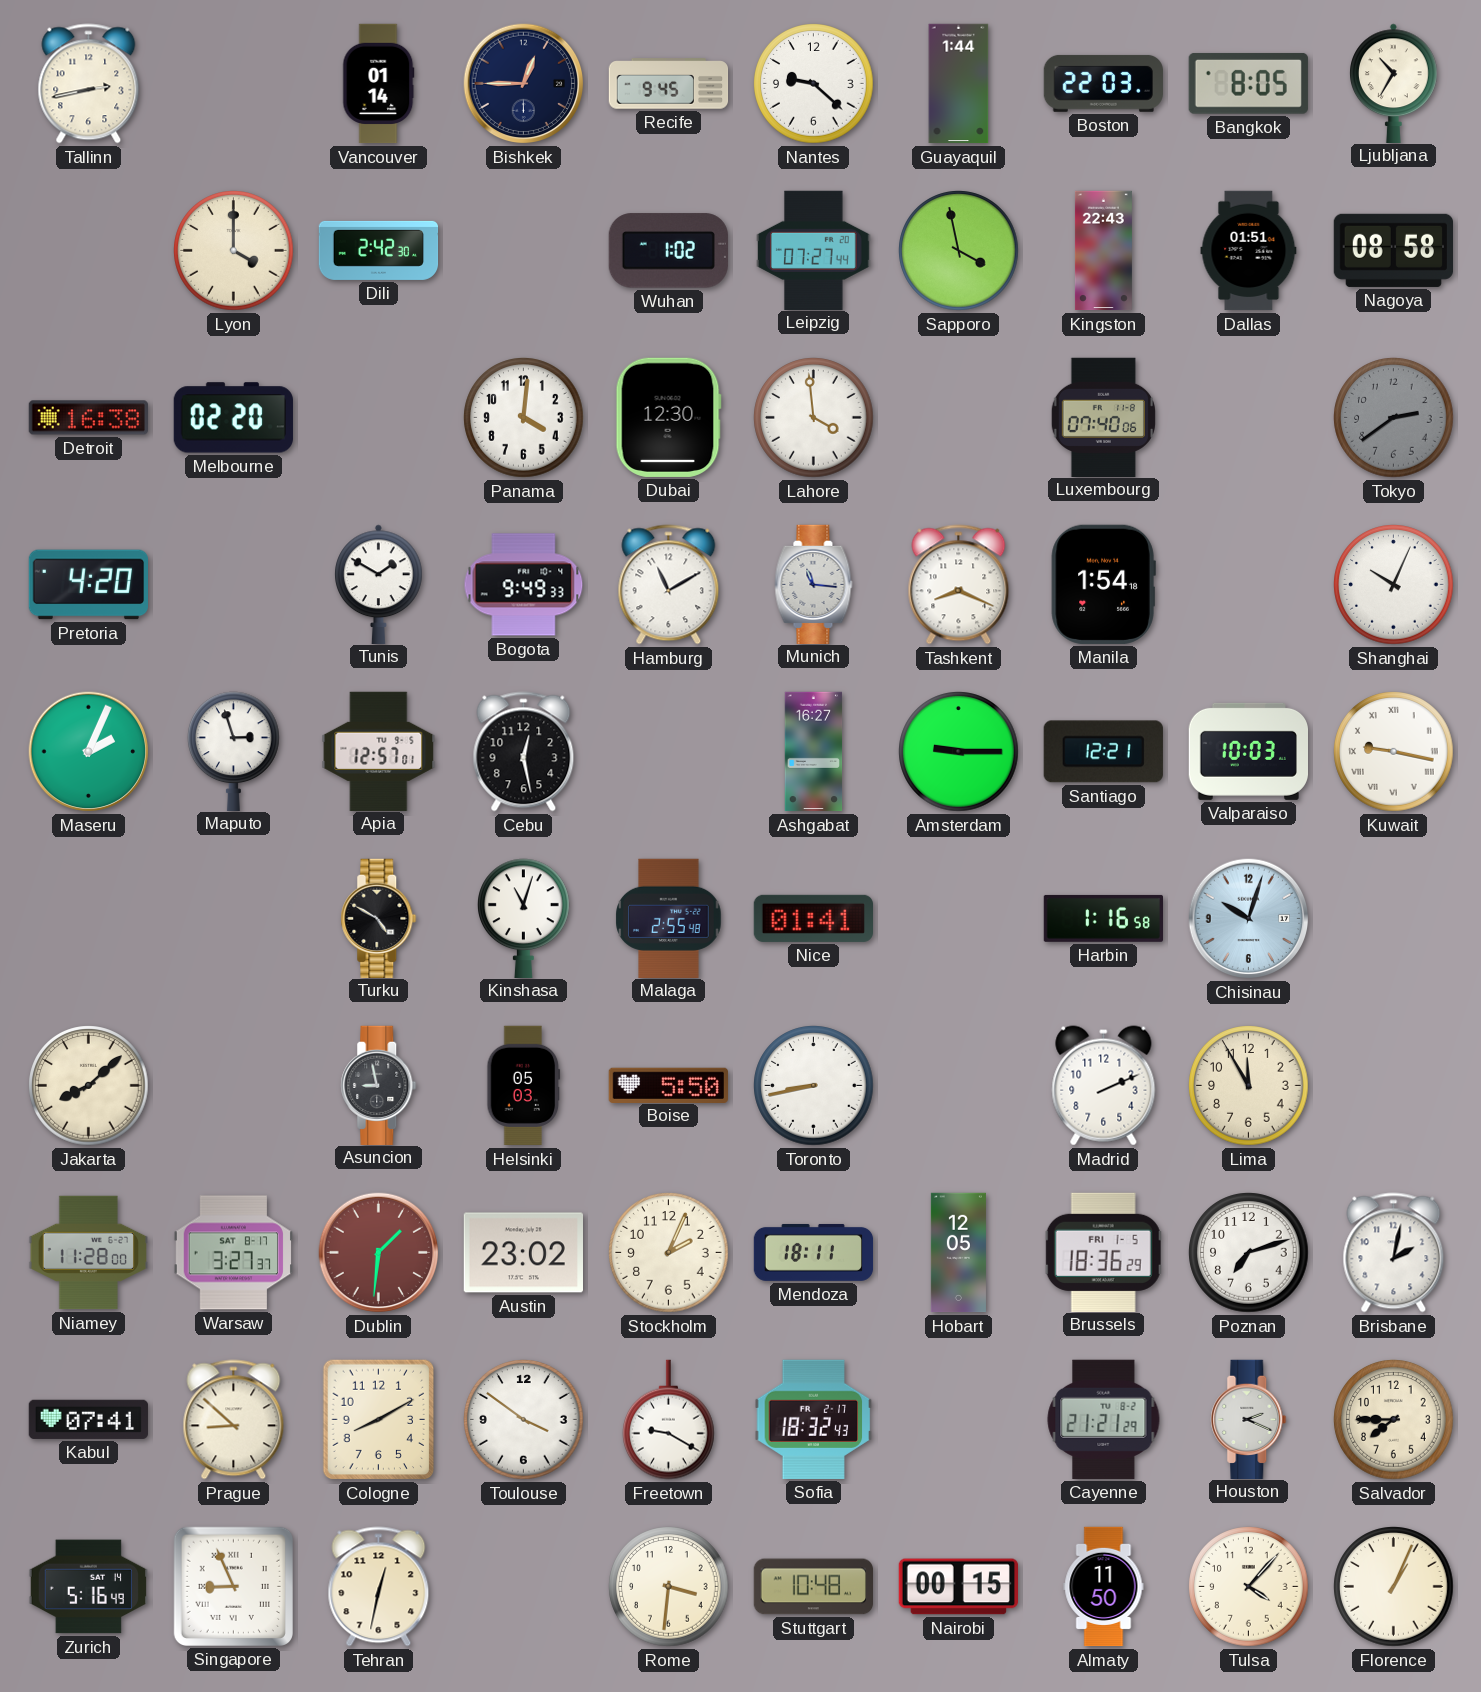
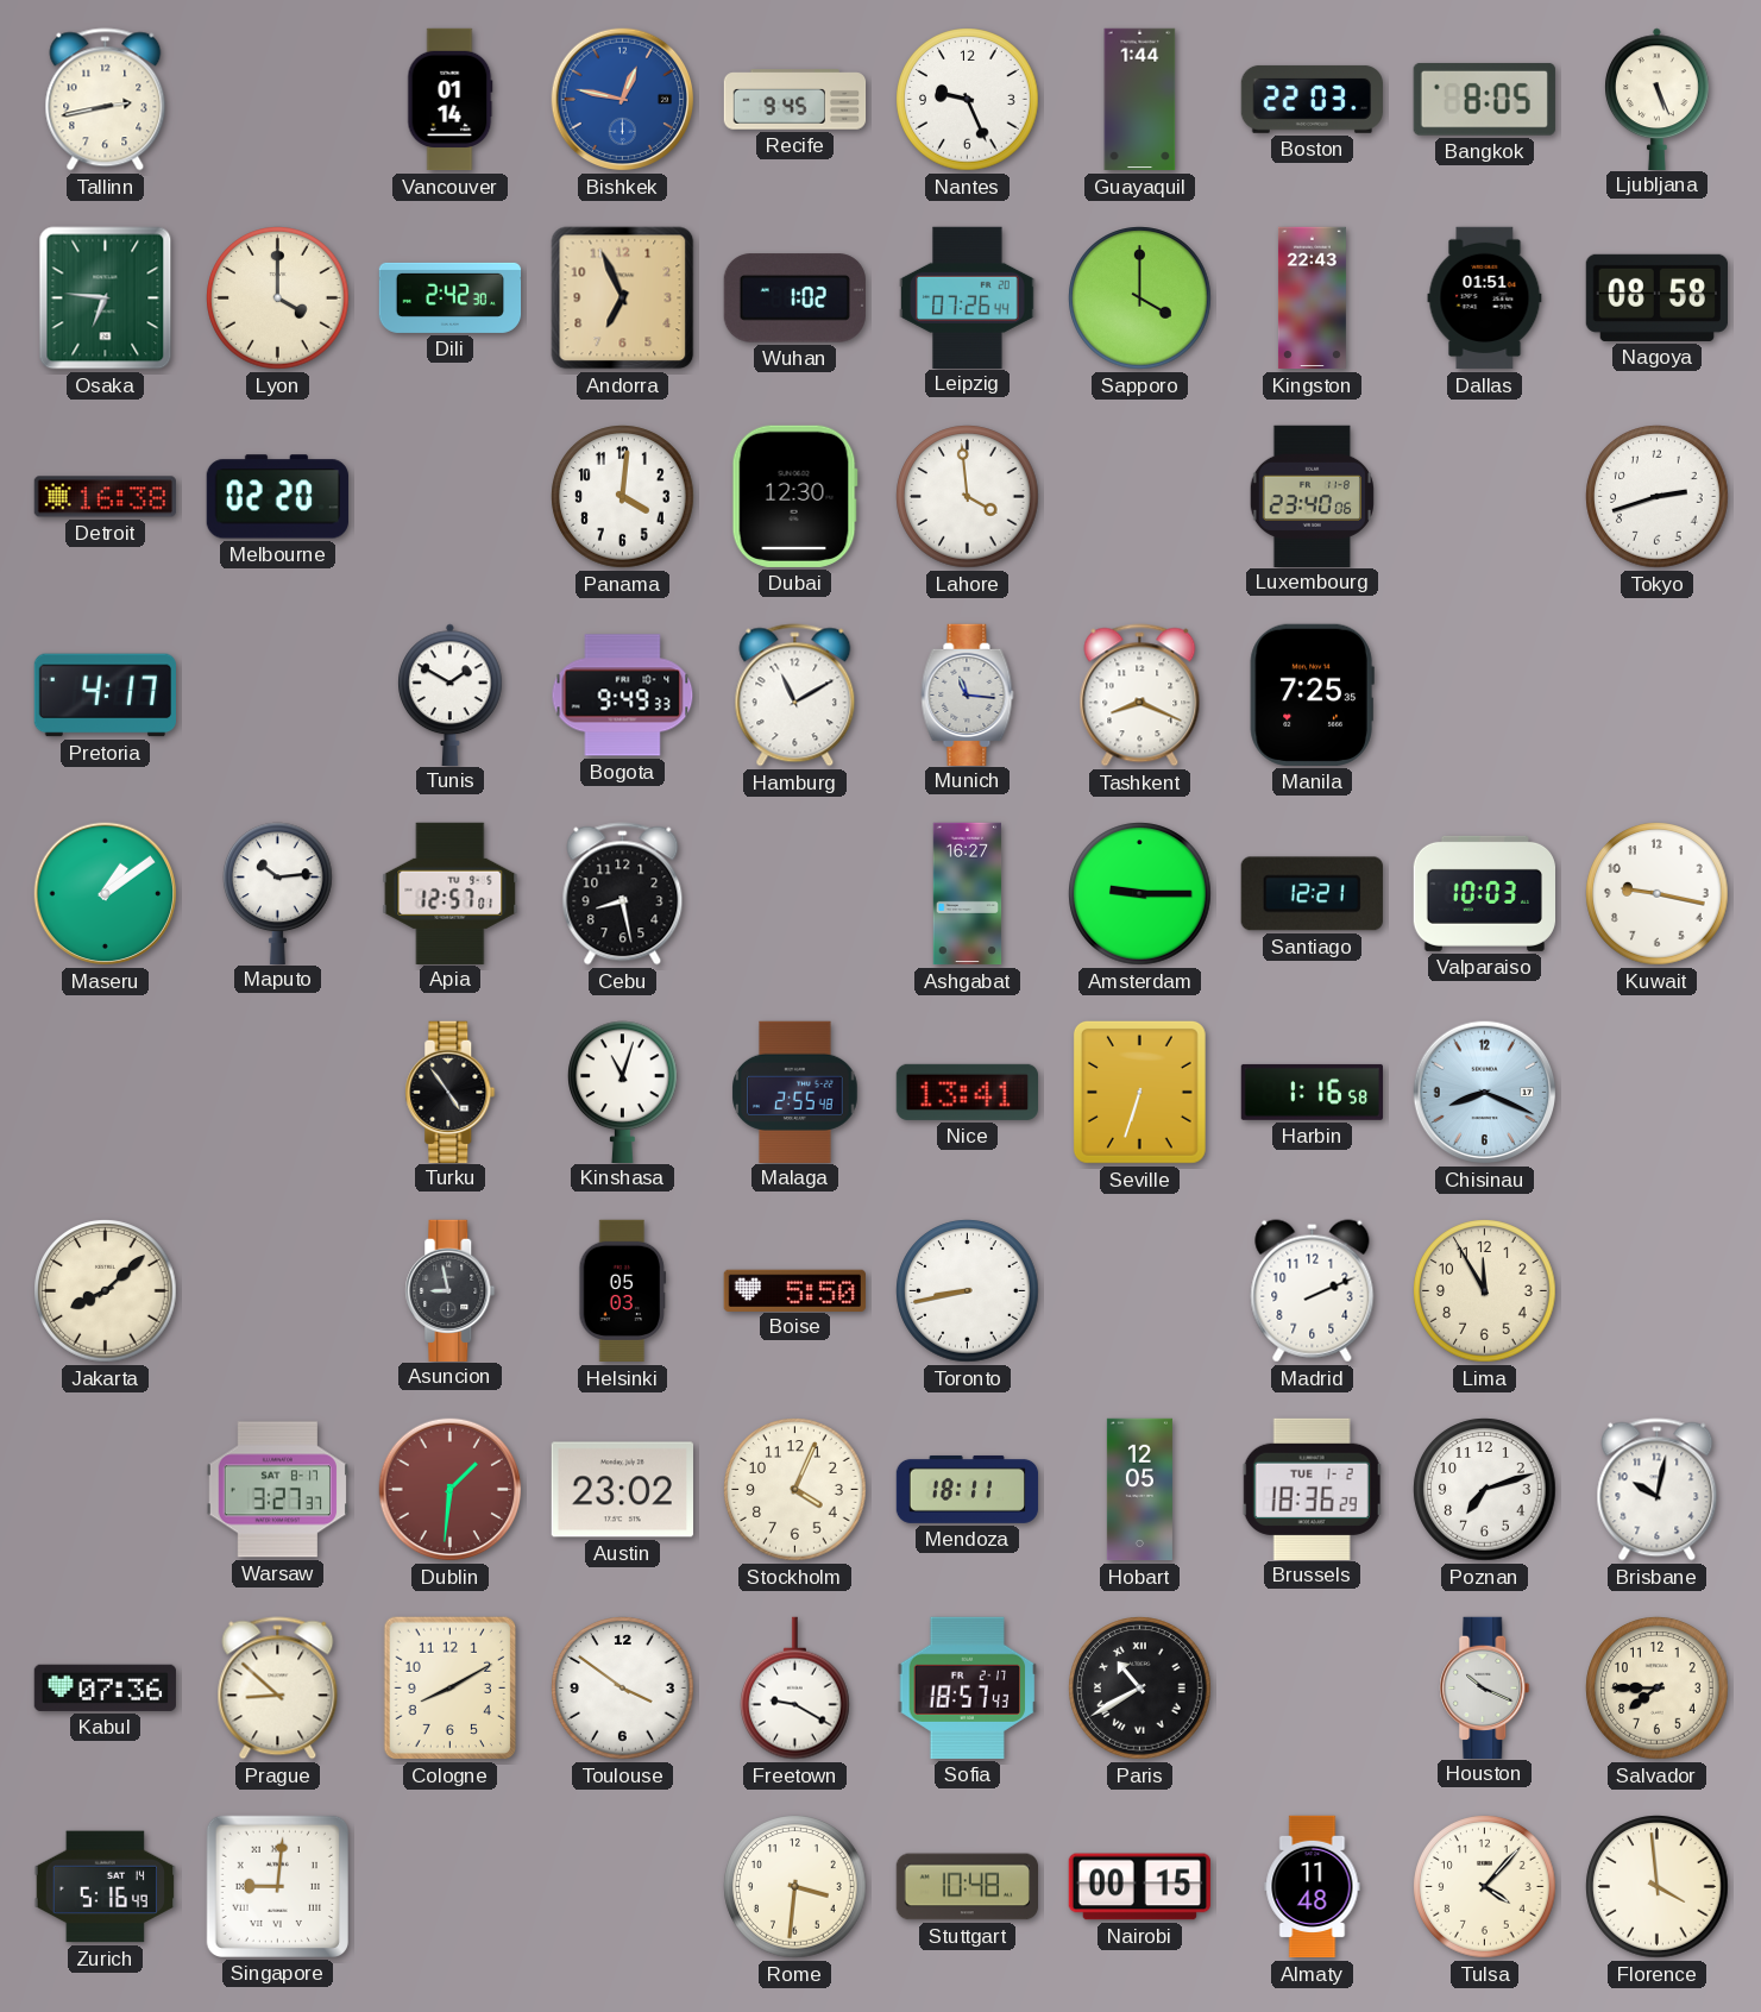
Bishkek: 12:45 -> 12:47 (623, 100)
Bishkek dial: navy -> blue (623, 100)
Nantes: 9:22 -> 9:26 (968, 100)
Ljubljana: 10:35 -> 5:26 (1658, 99)
Osaka: none -> 6:46 (106, 298)
Andorra: none -> 6:56 (623, 298)
Leipzig: 07:27 -> 07:26 (968, 297)
Sapporo: 3:58 -> 4:00 (1140, 298)
Luxembourg: 07:40 -> 23:40 (1312, 496)
Tokyo: 2:39 -> 2:42 (1658, 497)
Tokyo dial: grey -> white (1658, 497)
Pretoria: 4:20 -> 4:17 (105, 696)
Manila: 1:54 -> 7:25 (1312, 694)
Shanghai: 10:04 -> none (1394, 585)
Maseru: 2:04 -> 1:09 (106, 894)
Maputo: 2:57 -> 10:14 (278, 893)
Cebu: 12:28 -> 8:28 (623, 894)
Kuwait numerals: Roman -> Arabic (1658, 894)
Turku: 4:50 -> 4:54 (451, 1092)
Nice: 01:41 -> 13:41 (967, 1092)
Seville: none -> 6:33 (1139, 1092)
Chisinau: 10:03 -> 8:19 (1485, 1093)
Niamey: 11:28 -> none (88, 1253)
Stockholm: 2:04 -> 4:04 (795, 1490)
Brussels date: FRI 1-5 -> TUE 1-2 (1313, 1489)
Brisbane: 2:02 -> 10:02 (1658, 1490)
Kabul: 07:41 -> 07:36 (105, 1687)
Sofia: 18:32 -> 18:57 (968, 1687)
Paris: none -> 10:40 (1140, 1689)
Cayenne: 21:21 -> none (1104, 1419)
Houston: 2:19 -> 10:19 (1485, 1687)
Singapore: 8:56 -> 9:01 (277, 1886)
Tehran: 12:32 -> none (379, 1587)
Almaty: 11:50 -> 11:48 (1313, 1887)
Florence: 1:04 -> 3:59 (1658, 1887)
